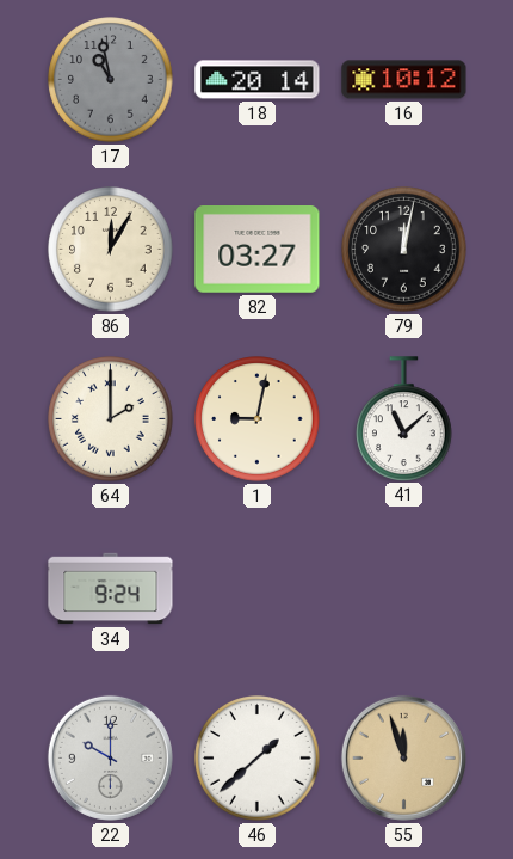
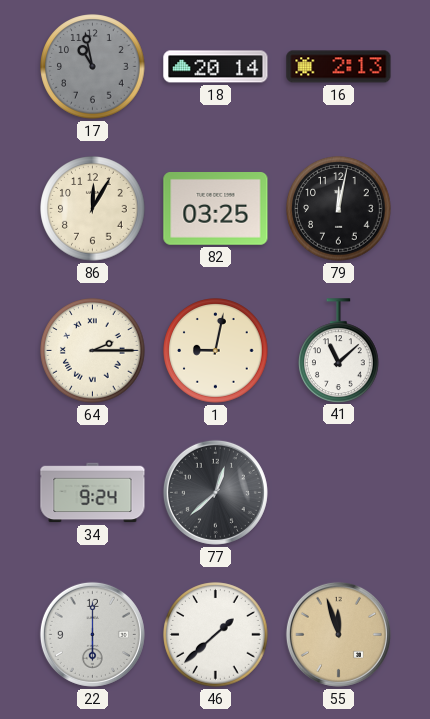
16: 10:12 -> 2:13 (339, 67)
82: 03:27 -> 03:25 (216, 209)
64: 2:00 -> 2:15 (93, 351)
77: none -> 12:38 (215, 492)
22: 10:00 -> 6:00 (92, 634)
